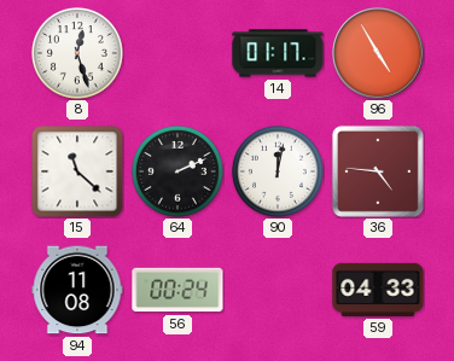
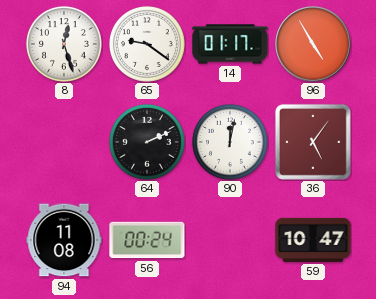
65: none -> 9:21 (147, 44)
15: 11:22 -> none (77, 171)
36: 4:46 -> 5:06 (313, 142)
59: 04:33 -> 10:47 (313, 240)
